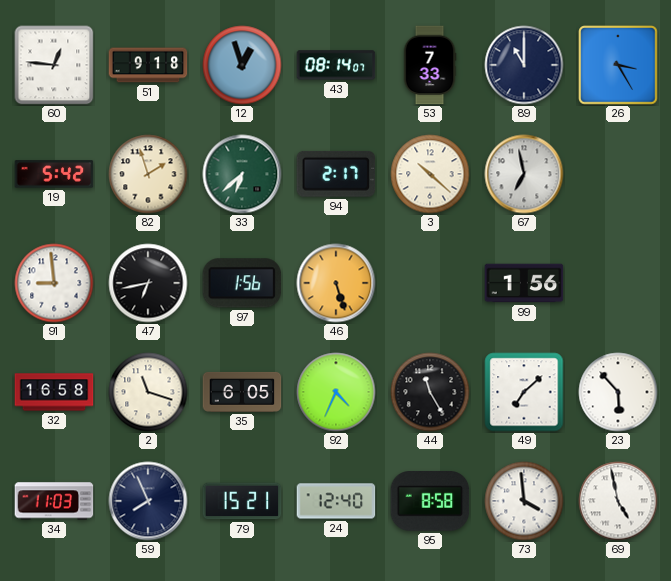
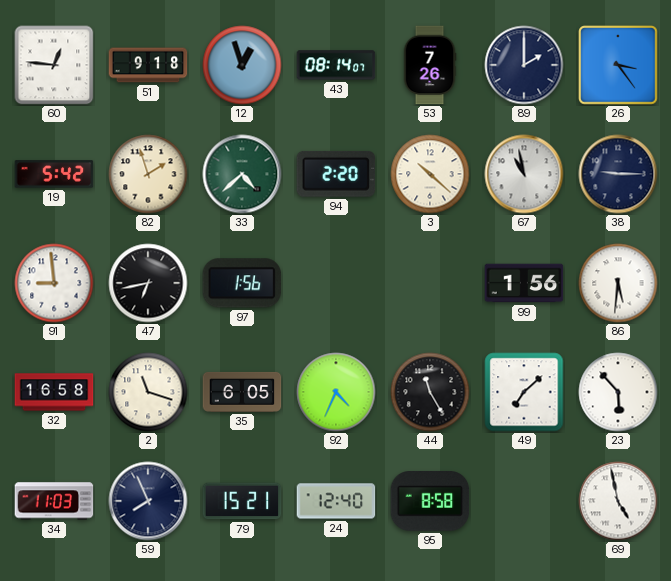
53: 7:33 -> 7:26 (430, 65)
89: 11:00 -> 2:00 (524, 65)
26: 3:25 -> 3:24 (618, 65)
33: 6:38 -> 4:38 (242, 174)
94: 2:17 -> 2:20 (336, 174)
67: 6:58 -> 10:58 (524, 174)
38: none -> 9:15 (618, 174)
46: 5:27 -> none (336, 283)
86: none -> 5:31 (618, 283)
73: 3:59 -> none (524, 501)
